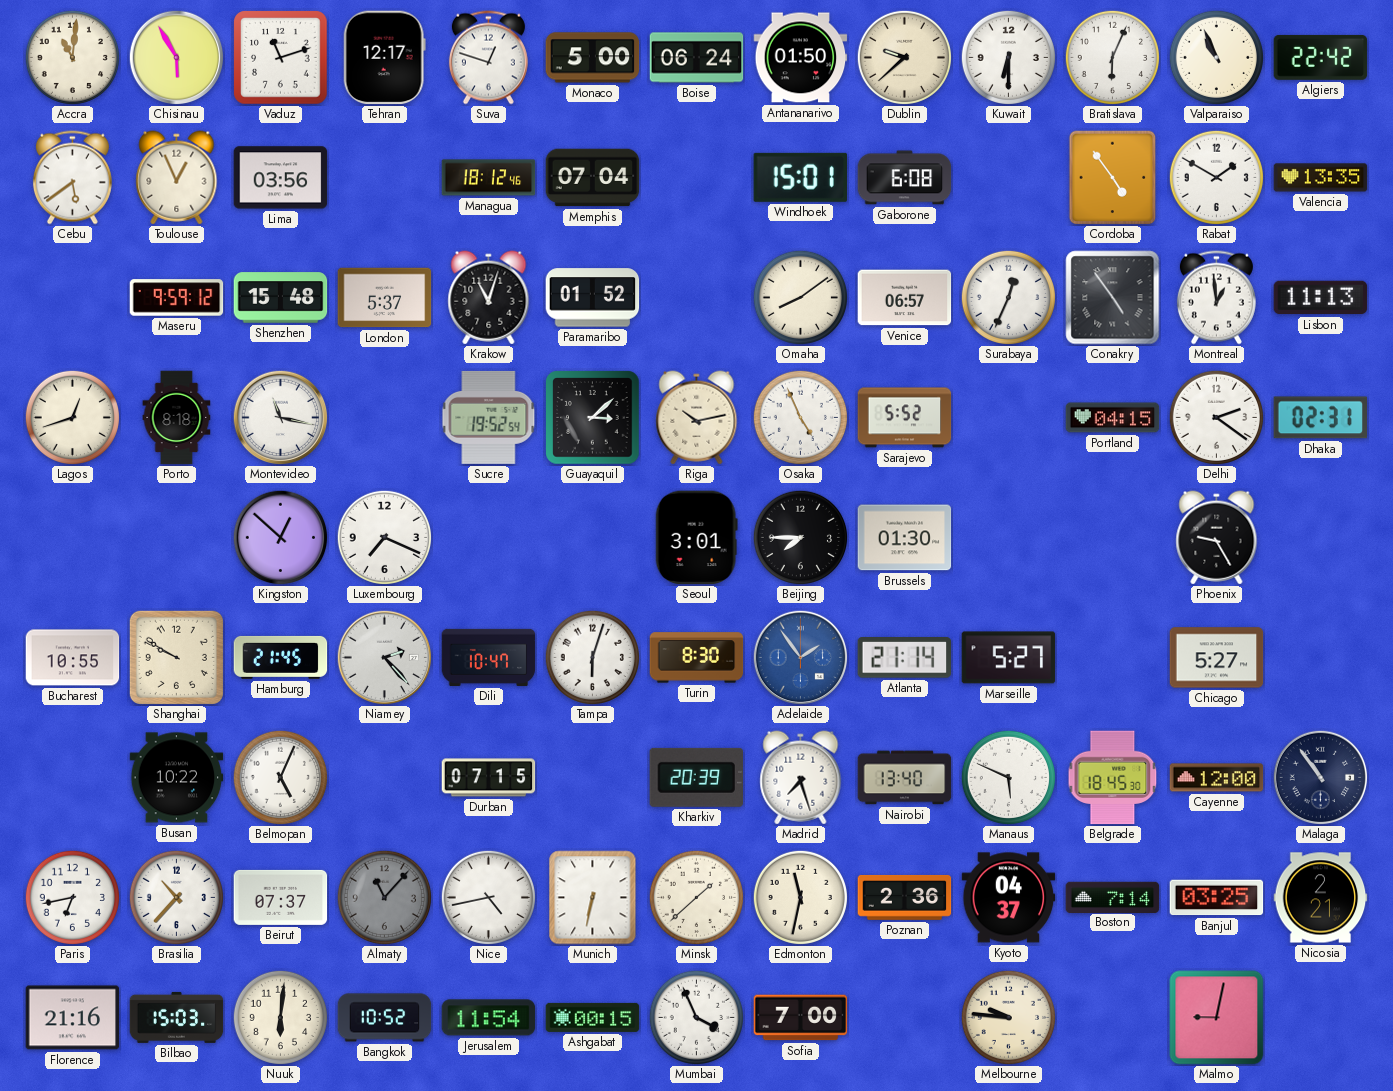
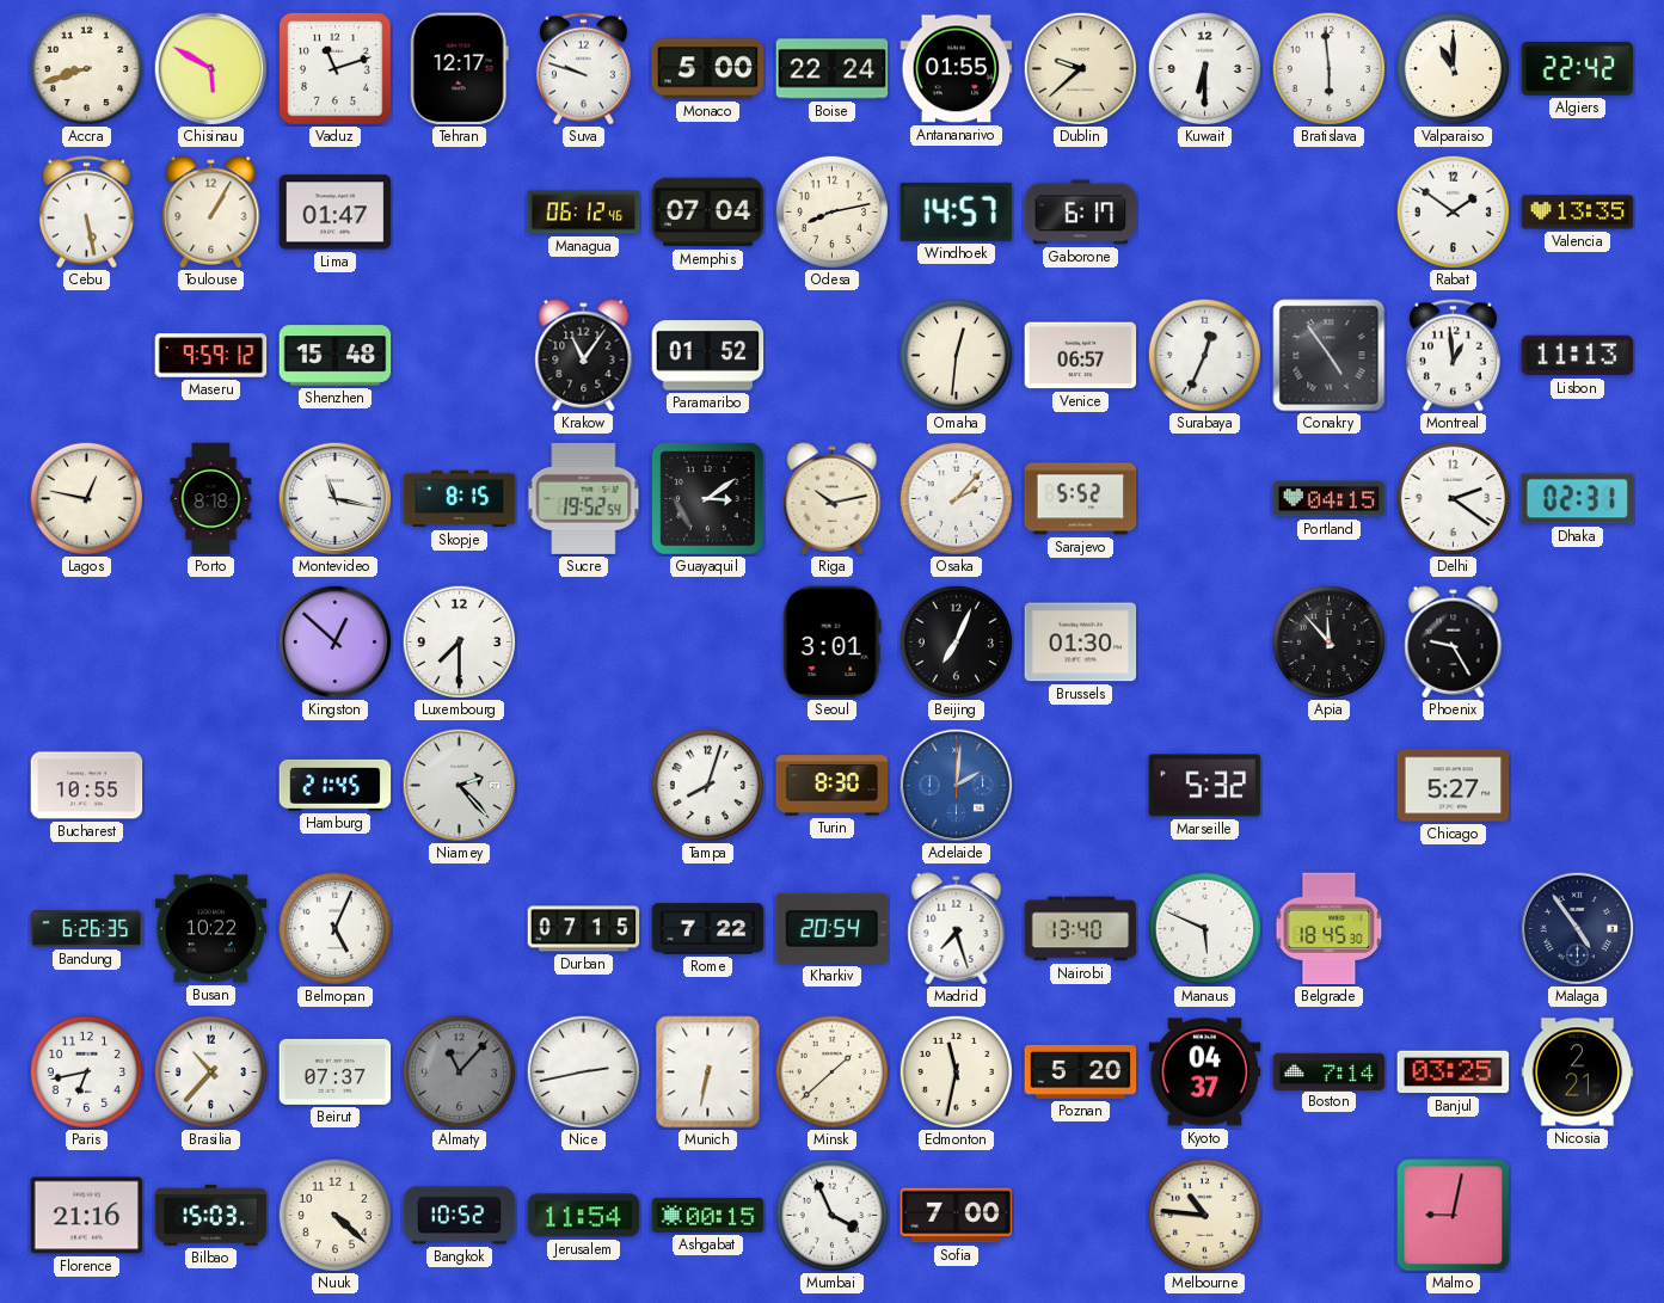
Accra: 11:01 -> 8:42 (86, 68)
Chisinau: 5:55 -> 5:50 (210, 68)
Suva: 12:48 -> 9:48 (583, 69)
Boise: 06:24 -> 22:24 (833, 69)
Antananarivo: 01:50 -> 01:55 (957, 69)
Bratislava: 6:04 -> 5:59 (1328, 68)
Valparaiso: 10:56 -> 11:00 (1453, 68)
Cebu: 5:39 -> 5:28 (86, 213)
Toulouse: 12:56 -> 1:05 (211, 213)
Lima: 03:56 -> 01:47 (336, 213)
Managua: 18:12 -> 06:12 (584, 213)
Odesa: none -> 8:13 (831, 211)
Windhoek: 15:01 -> 14:57 (956, 211)
Gaborone: 6:08 -> 6:17 (1081, 213)
Cordoba: 4:54 -> none (1113, 178)
Rabat: 1:50 -> 1:51 (1453, 211)
London: 5:37 -> none (385, 298)
Krakow: 11:03 -> 11:06 (584, 356)
Omaha: 8:09 -> 12:31 (956, 355)
Lagos: 12:42 -> 12:47 (86, 498)
Skopje: none -> 8:15 (460, 499)
Guayaquil: 3:08 -> 3:09 (708, 499)
Osaka: 4:56 -> 2:07 (956, 498)
Luxembourg: 7:19 -> 7:30 (459, 641)
Beijing: 7:45 -> 7:04 (956, 641)
Apia: none -> 11:53 (1328, 641)
Shanghai: 9:50 -> none (176, 657)
Dili: 10:47 -> none (489, 657)
Tampa: 6:03 -> 8:03 (707, 785)
Adelaide: 1:54 -> 2:01 (956, 785)
Atlanta: 21:14 -> none (905, 658)
Marseille: 5:27 -> 5:32 (1205, 786)
Bandung: none -> 6:26 (87, 929)
Rome: none -> 7:22 (708, 929)
Kharkiv: 20:39 -> 20:54 (831, 928)
Cayenne: 12:00 -> none (1217, 778)
Malaga: 10:54 -> 4:54 (1577, 928)
Nice: 4:43 -> 2:43 (583, 1071)
Poznan: 2:36 -> 5:20 (1081, 1072)
Nuuk: 6:01 -> 4:22 (334, 1215)
Melbourne: 9:46 -> 10:46 (1204, 1215)
